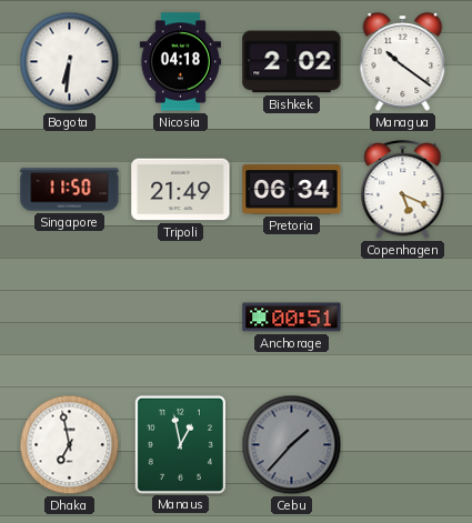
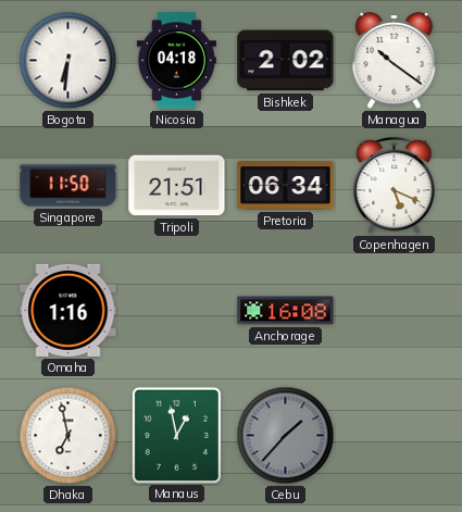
Tripoli: 21:49 -> 21:51 (177, 186)
Omaha: none -> 1:16 (68, 310)
Anchorage: 00:51 -> 16:08 (286, 311)
